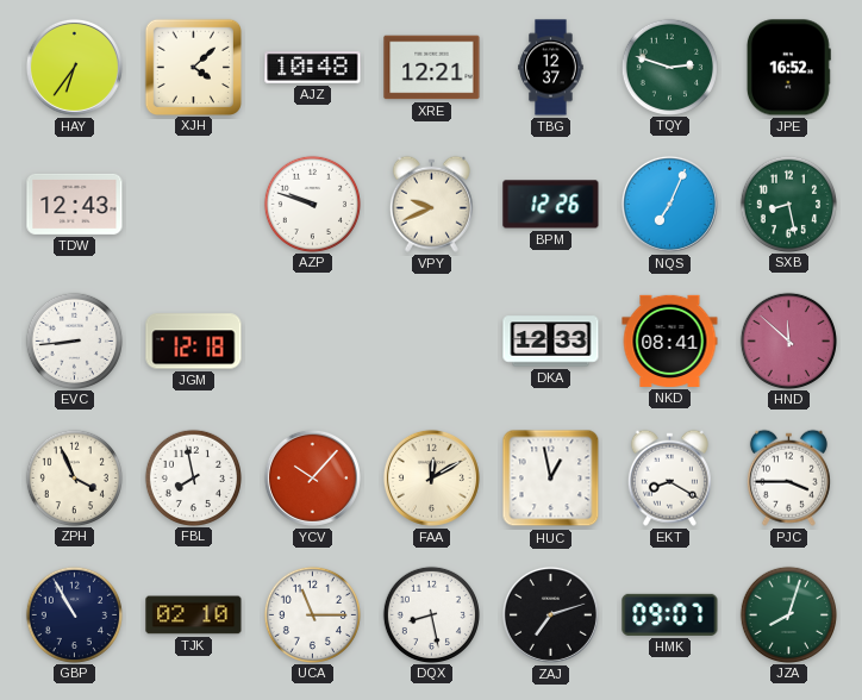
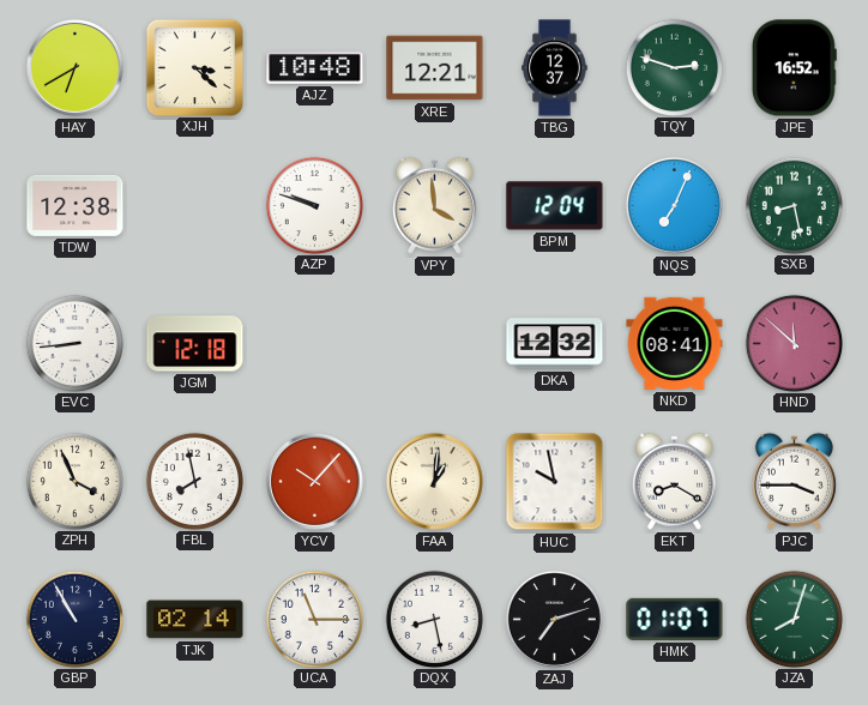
HAY: 6:36 -> 6:40 (74, 67)
XJH: 4:08 -> 3:22 (194, 67)
TDW: 12:43 -> 12:38 (76, 205)
VPY: 9:41 -> 3:59 (434, 205)
BPM: 12:26 -> 12:04 (555, 206)
DKA: 12:33 -> 12:32 (555, 344)
FAA: 12:10 -> 1:01 (434, 481)
HUC: 12:58 -> 9:58 (555, 482)
TJK: 02:10 -> 02:14 (195, 620)
HMK: 09:07 -> 01:07 (675, 619)
